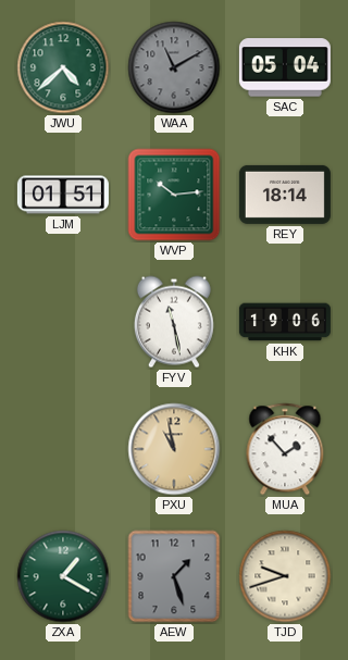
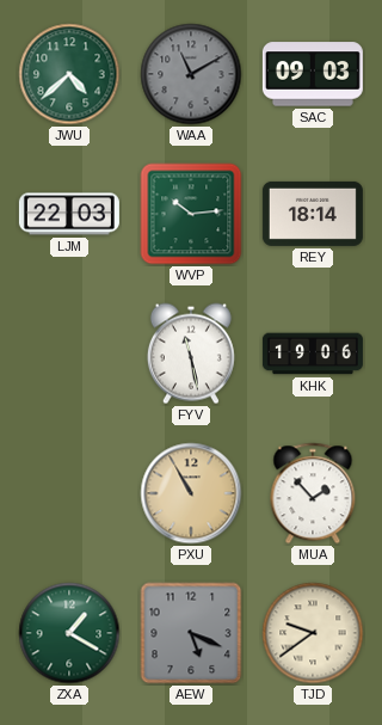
SAC: 05:04 -> 09:03 (313, 74)
LJM: 01:51 -> 22:03 (69, 214)
PXU: 10:58 -> 10:55 (191, 493)
AEW: 1:27 -> 5:19 (191, 633)
TJD: 9:42 -> 9:39 (313, 633)
